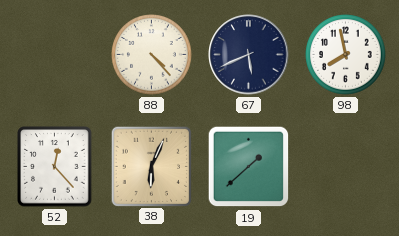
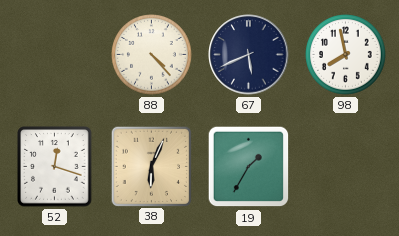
52: 12:23 -> 12:18 (55, 167)
19: 1:38 -> 1:35 (249, 167)
